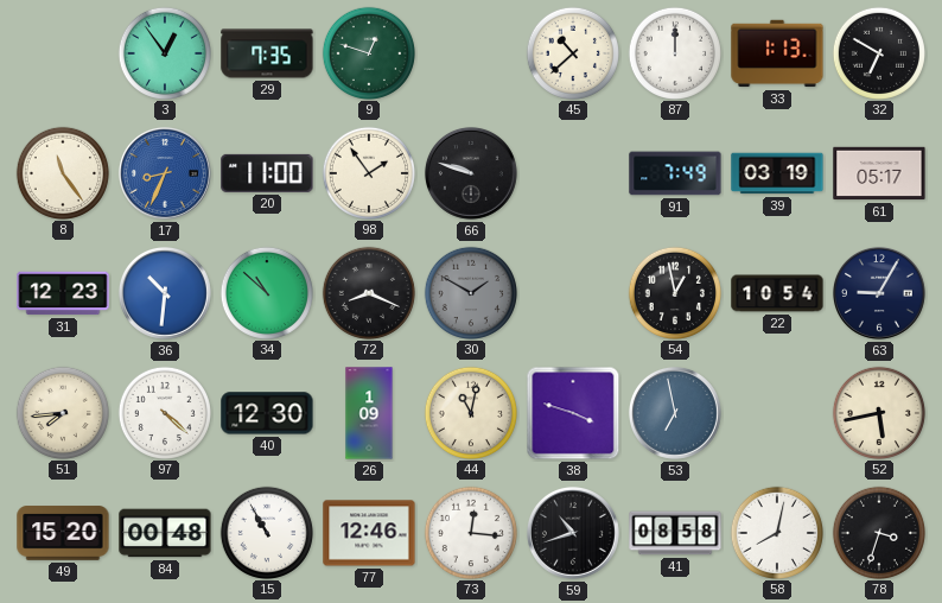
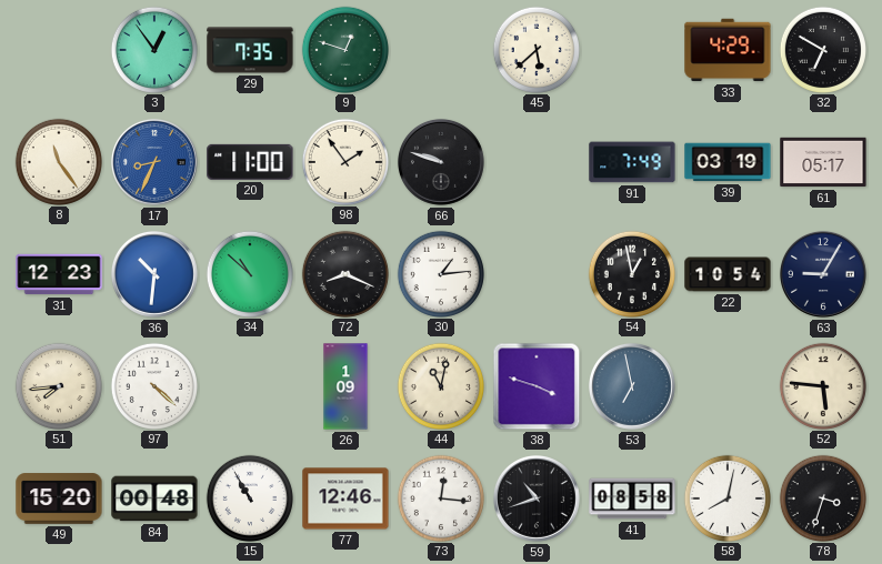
45: 10:38 -> 5:38 (535, 49)
87: 12:00 -> none (674, 52)
33: 1:13 -> 4:29 (728, 50)
30: 1:50 -> 1:14 (440, 273)
30 dial: grey -> white (440, 273)
40: 12:30 -> none (267, 413)
52: 5:43 -> 5:46 (822, 385)
